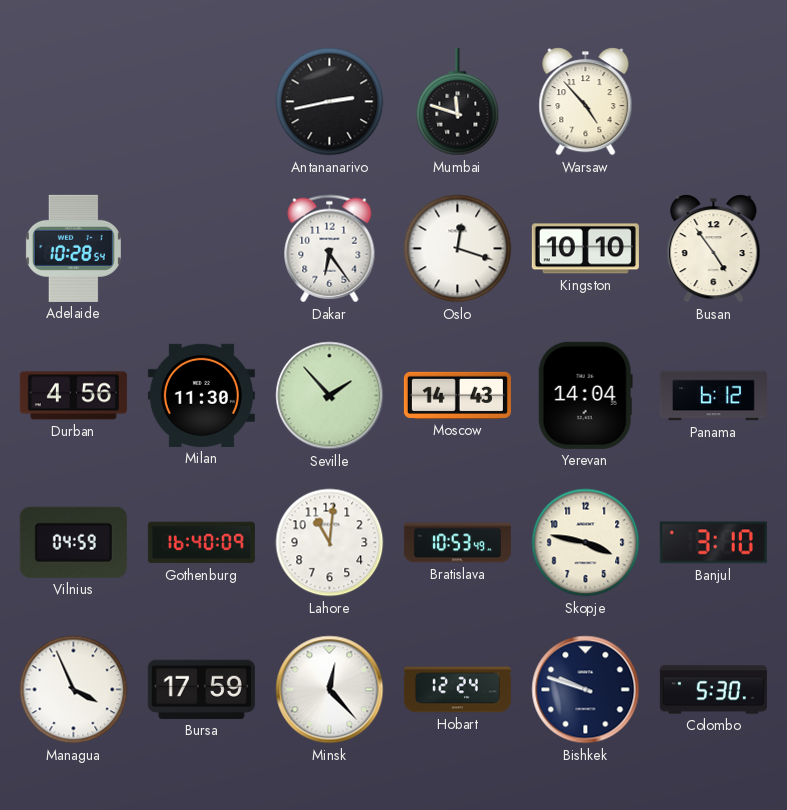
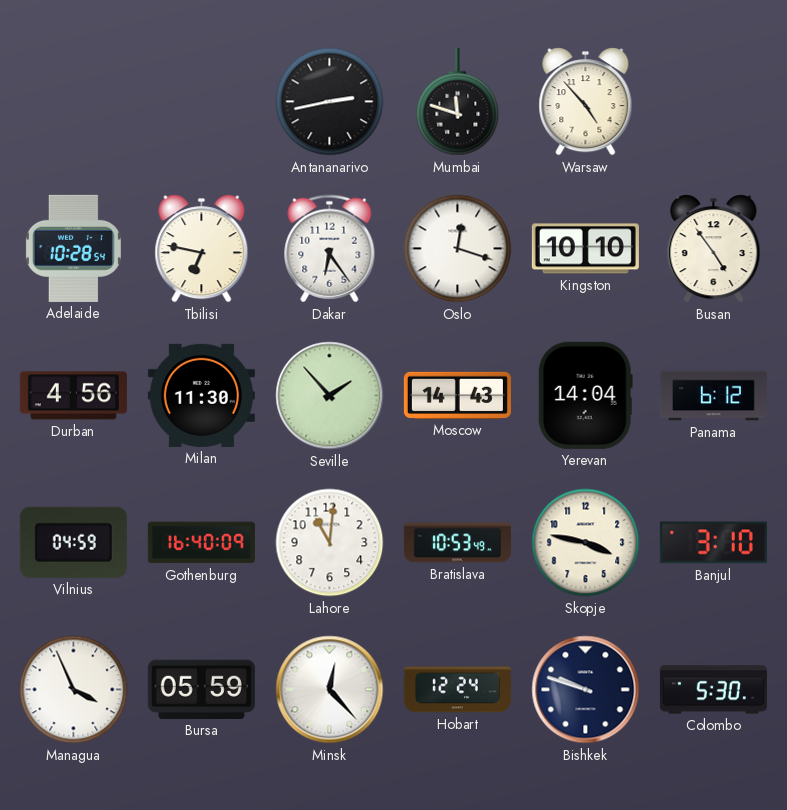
Tbilisi: none -> 6:47 (202, 249)
Bursa: 17:59 -> 05:59 (201, 689)
